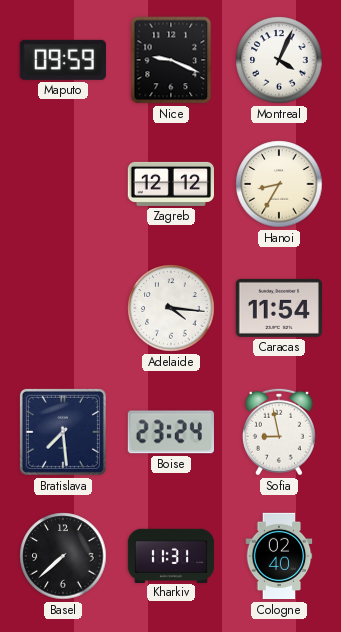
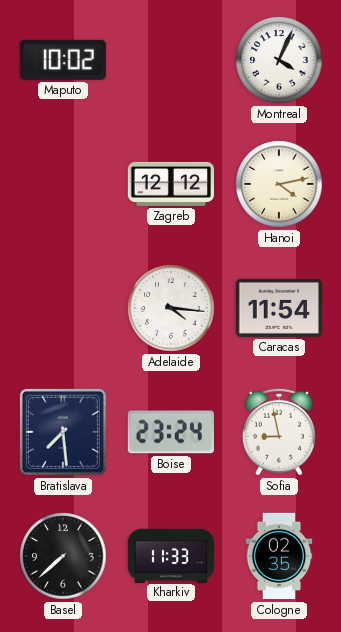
Maputo: 09:59 -> 10:02 (63, 60)
Nice: 9:19 -> none (171, 60)
Hanoi: 8:35 -> 4:13 (279, 184)
Kharkiv: 11:31 -> 11:33 (170, 555)
Cologne: 02:40 -> 02:35 (279, 556)
